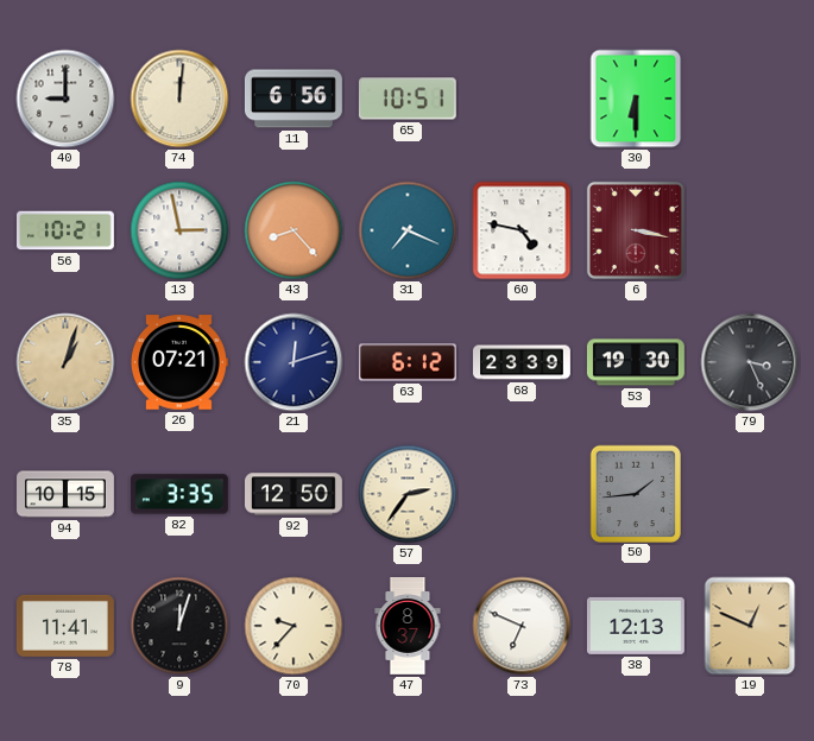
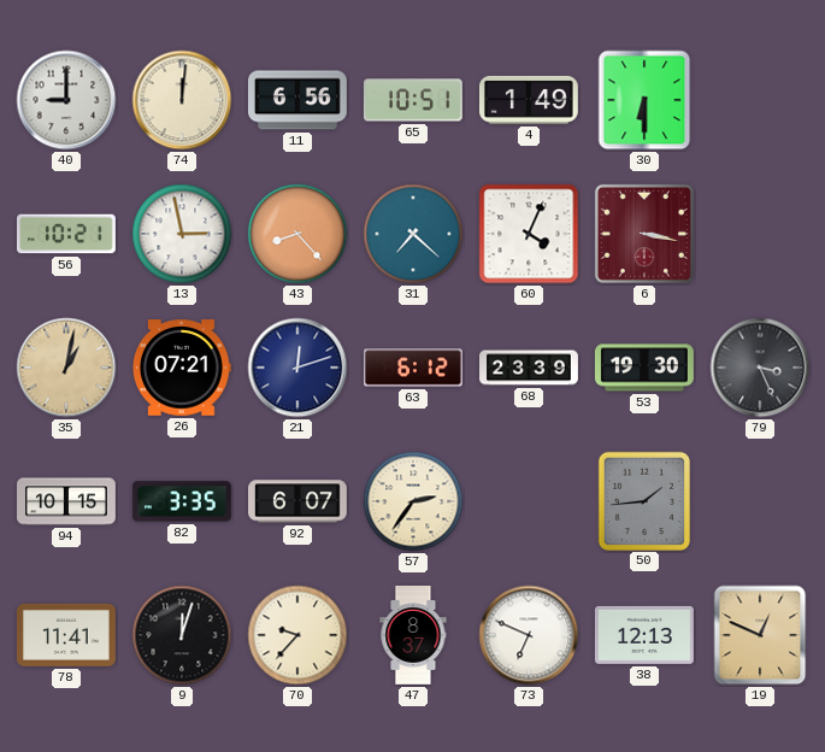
4: none -> 1:49 (529, 100)
31: 7:19 -> 7:22 (413, 234)
60: 4:47 -> 4:04 (529, 234)
35: 1:03 -> 1:02 (66, 368)
92: 12:50 -> 6:07 (299, 501)
